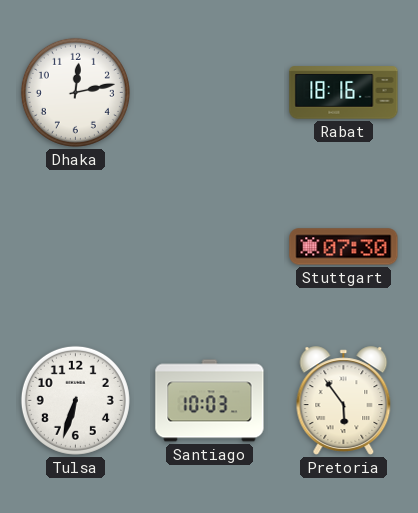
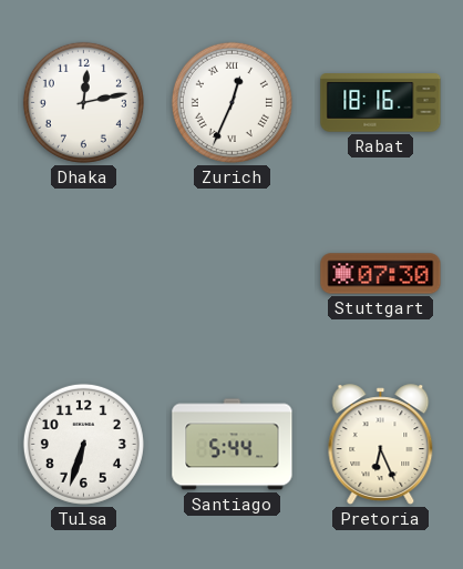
Zurich: none -> 12:34 (231, 102)
Santiago: 10:03 -> 5:44 (233, 445)
Pretoria: 5:54 -> 6:26 (381, 445)
